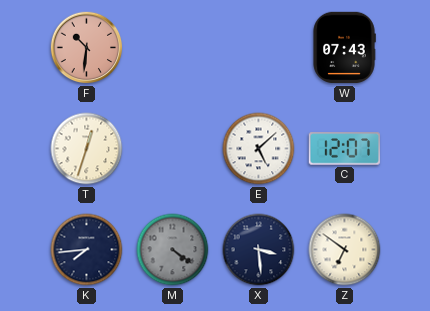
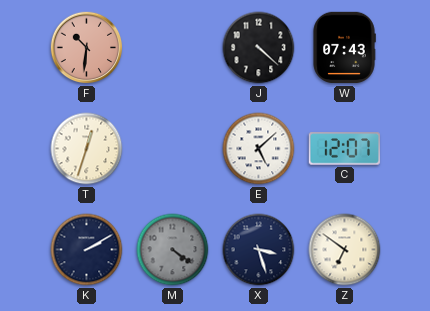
J: none -> 4:22 (259, 48)
K: 7:44 -> 2:10 (87, 250)
X: 3:29 -> 3:27 (259, 250)
